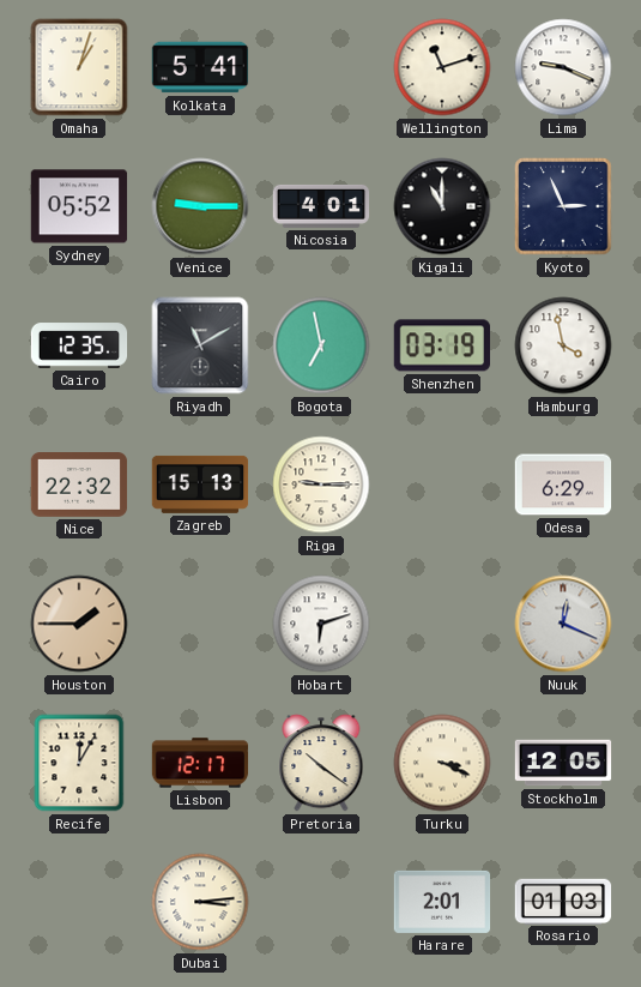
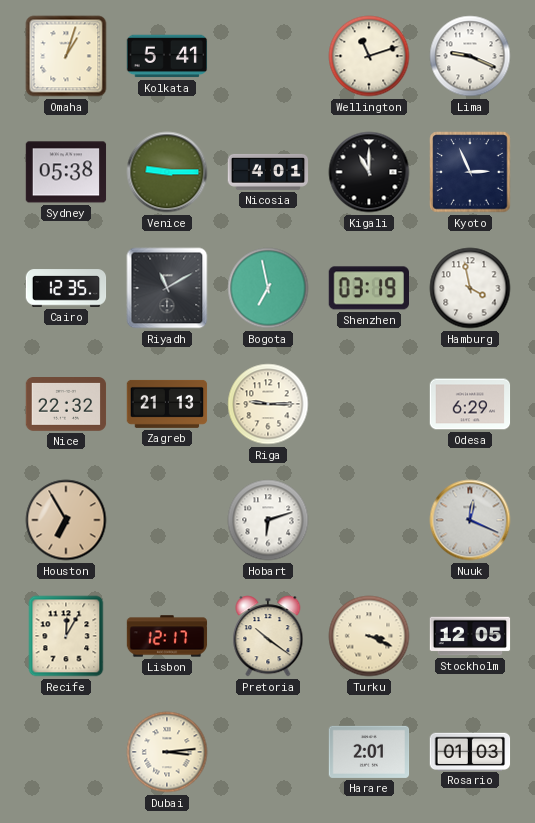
Sydney: 05:52 -> 05:38 (66, 172)
Zagreb: 15:13 -> 21:13 (167, 404)
Houston: 1:45 -> 6:55 (66, 520)
